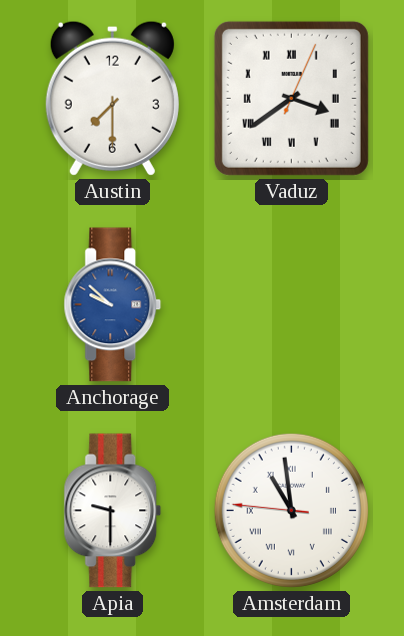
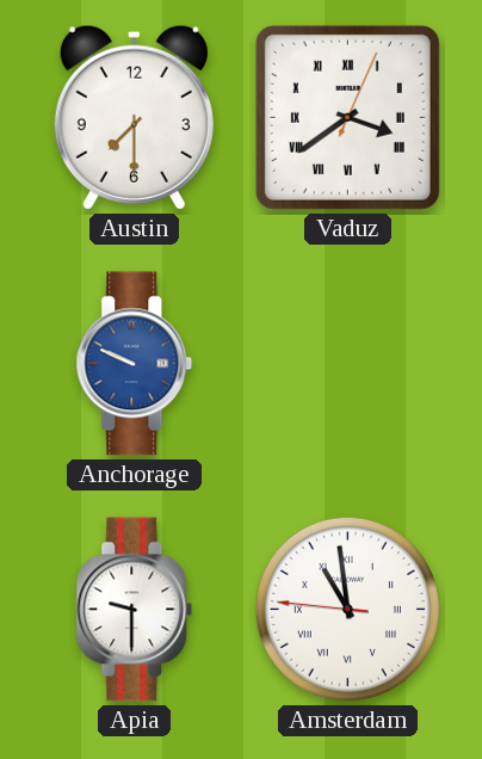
Anchorage: 9:52 -> 9:49 (135, 364)
